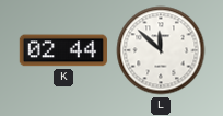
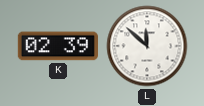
K: 02:44 -> 02:39 (58, 46)
